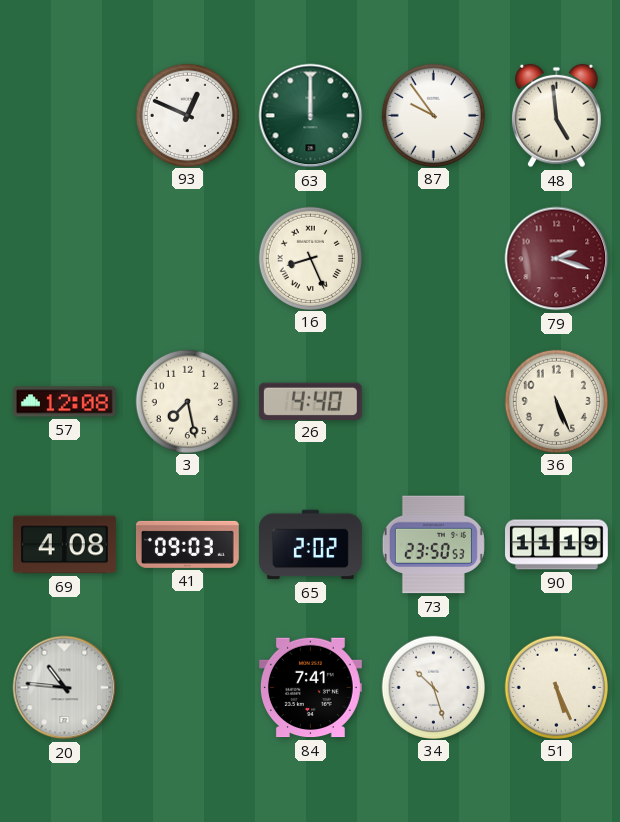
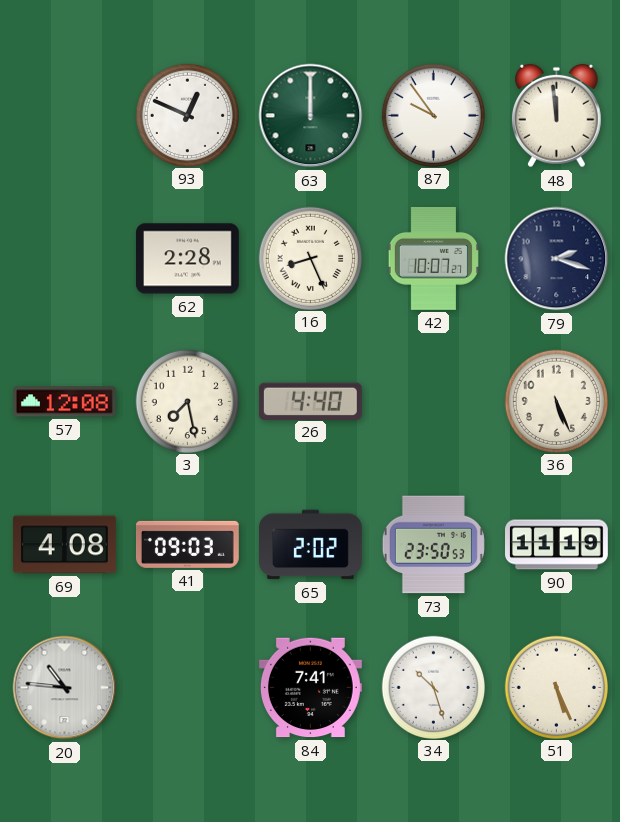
48: 4:59 -> 11:59 (557, 116)
62: none -> 2:28 (187, 259)
42: none -> 10:07 (433, 258)
79 dial: burgundy -> navy (557, 259)
